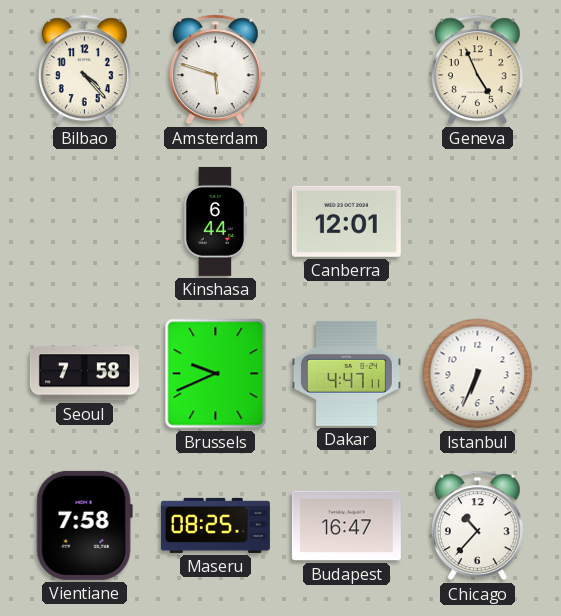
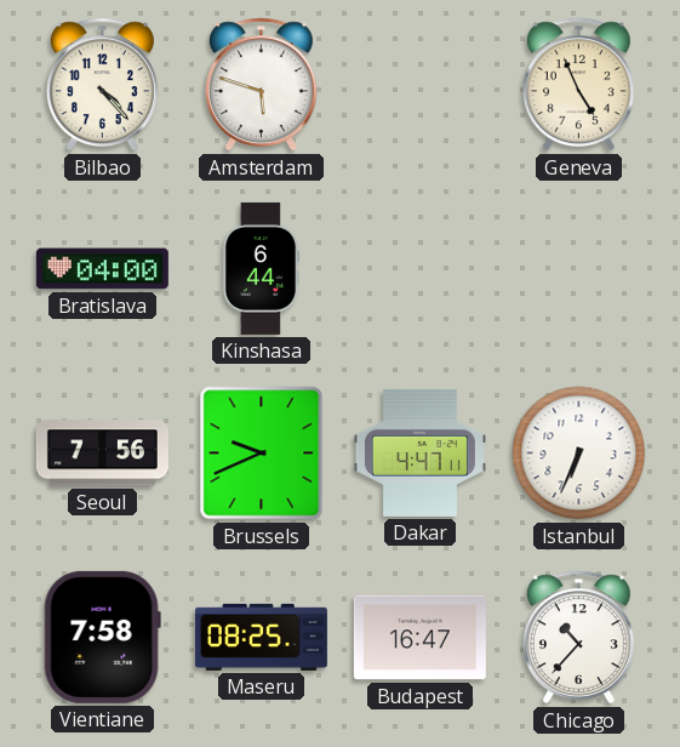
Bratislava: none -> 04:00 (102, 269)
Canberra: 12:01 -> none (346, 221)
Seoul: 7:58 -> 7:56 (102, 454)
